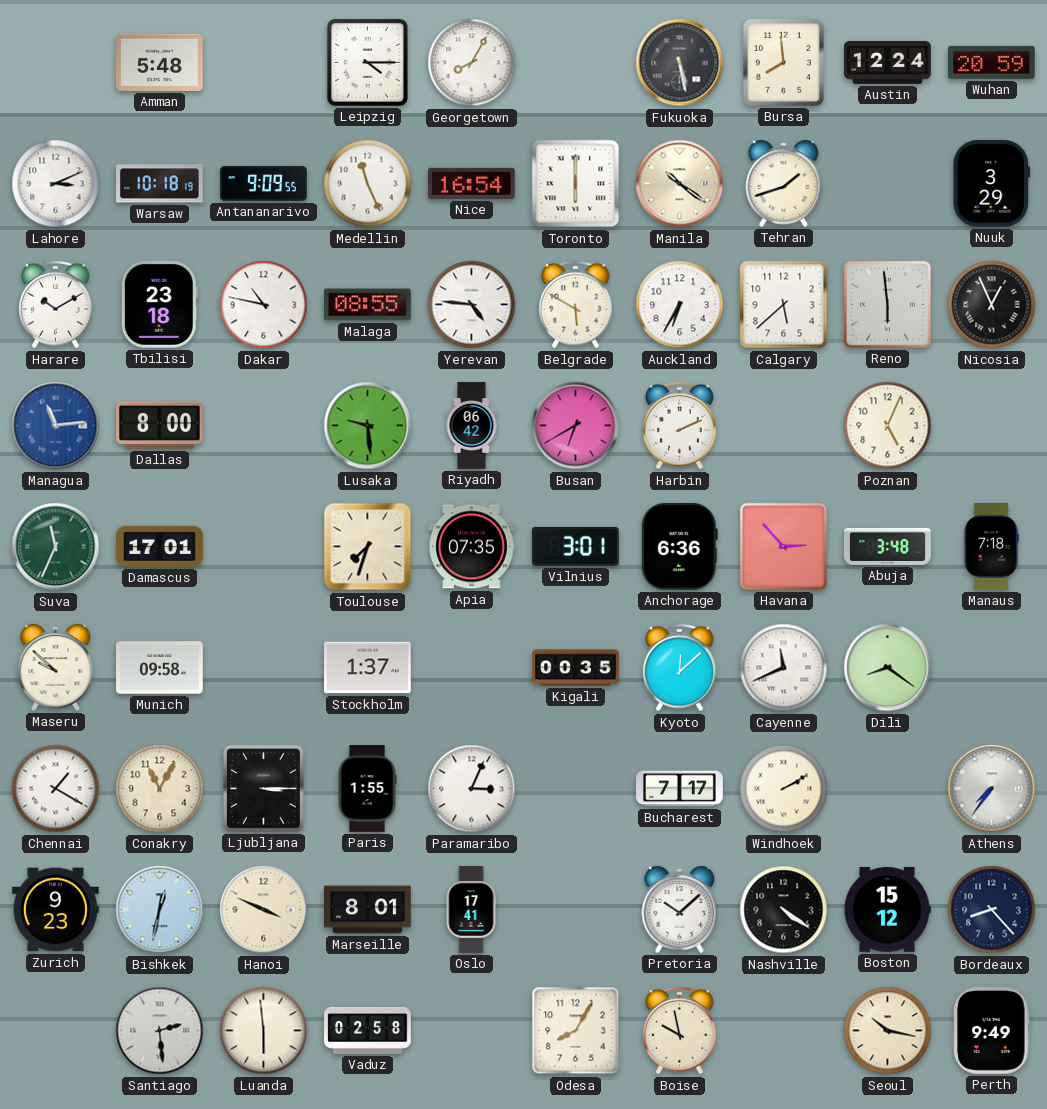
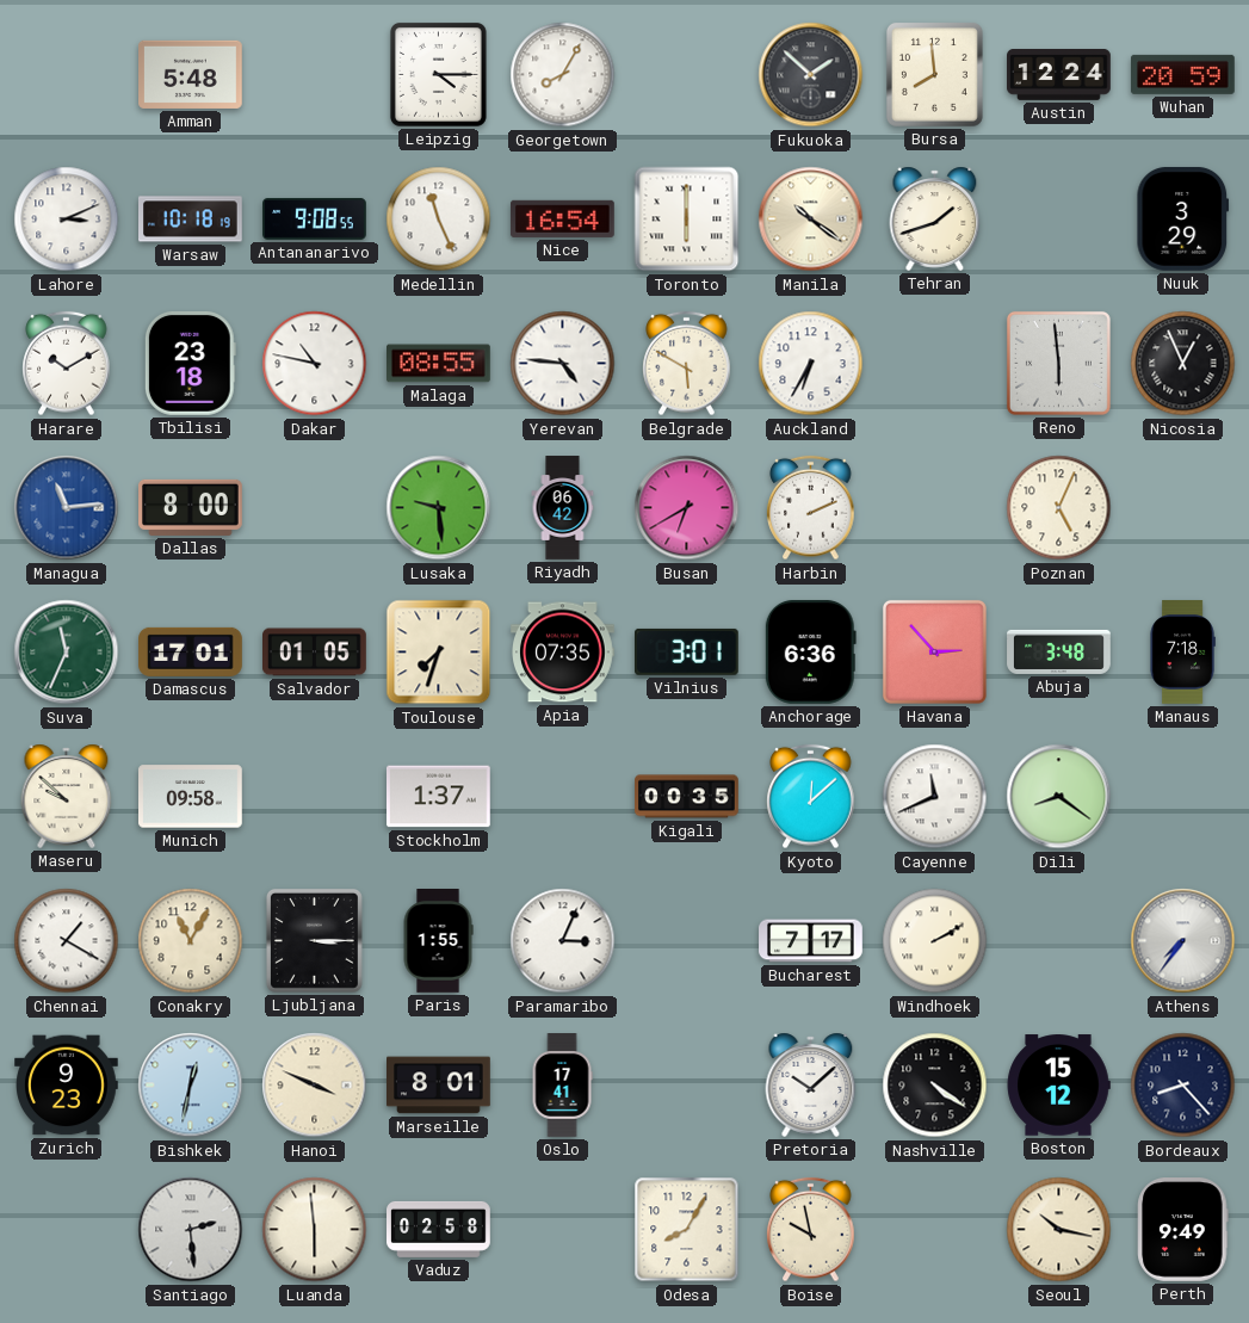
Fukuoka: 5:28 -> 1:52 (811, 75)
Antananarivo: 9:09 -> 9:08 (315, 218)
Calgary: 5:38 -> none (784, 305)
Salvador: none -> 01:05 (315, 653)
